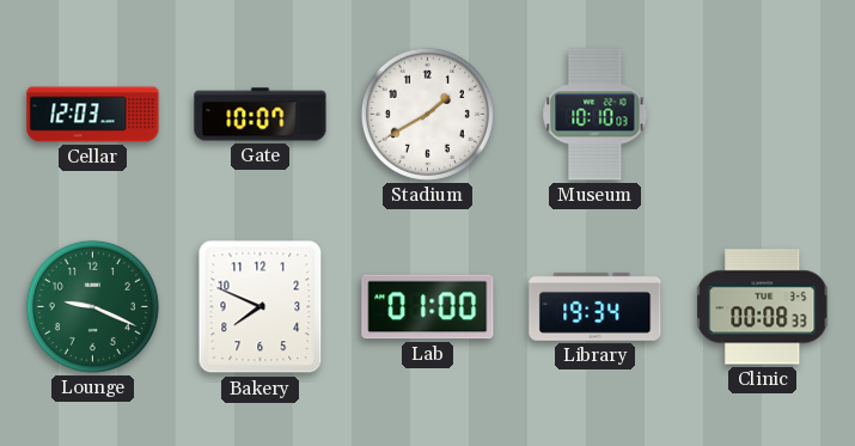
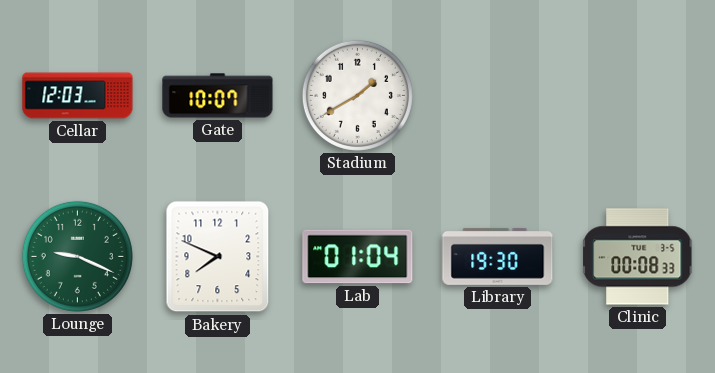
Museum: 10:10 -> none (596, 115)
Lab: 01:00 -> 01:04 (358, 257)
Library: 19:34 -> 19:30 (498, 256)
